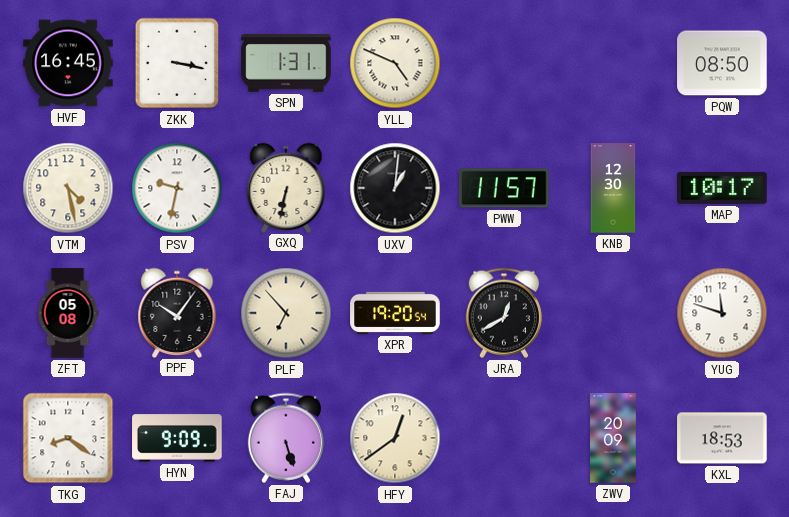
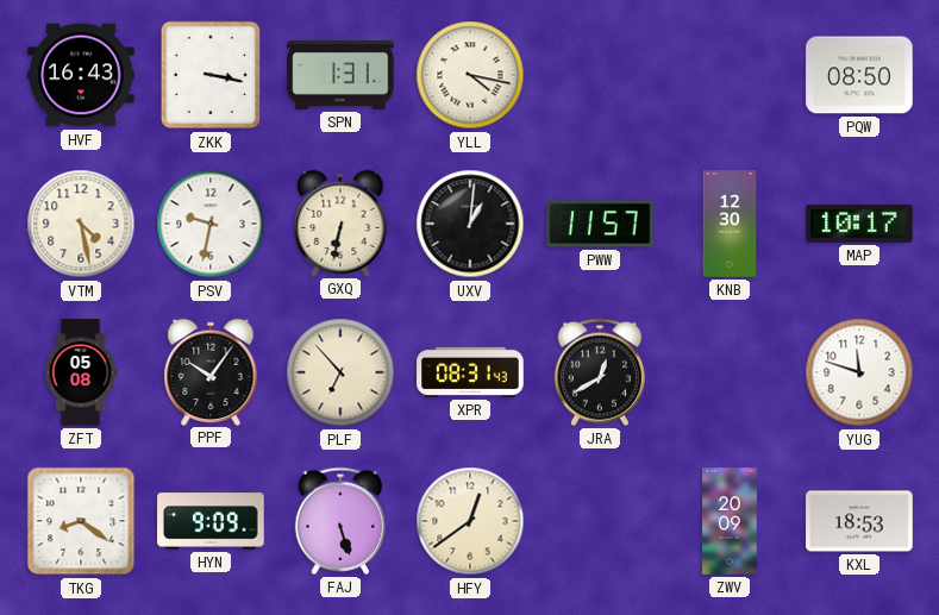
HVF: 16:45 -> 16:43 (81, 75)
YLL: 4:49 -> 4:17 (470, 75)
XPR: 19:20 -> 08:31 (470, 372)
